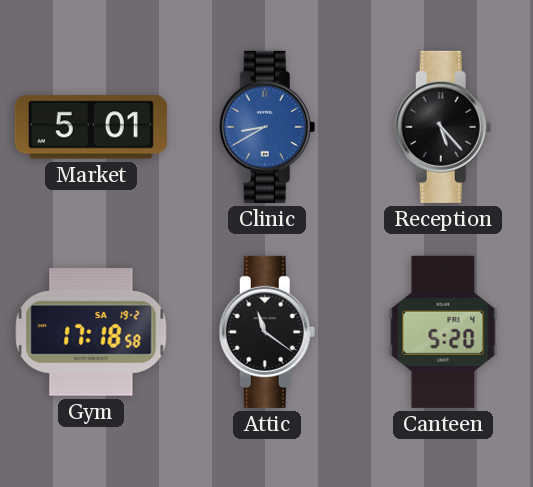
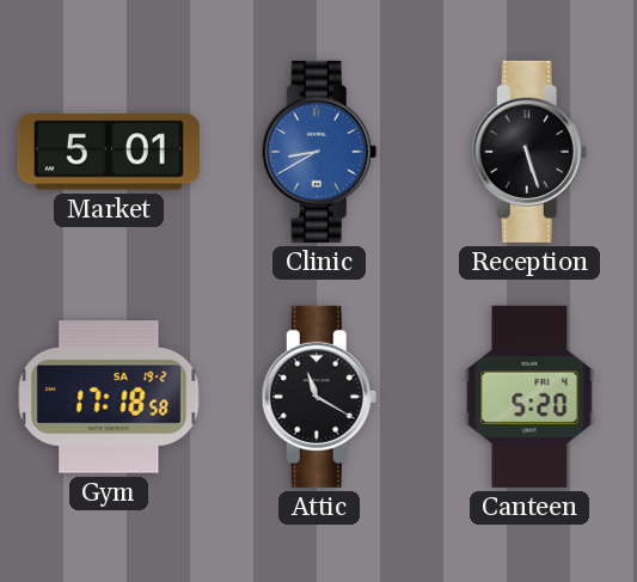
Reception: 5:23 -> 5:27 (529, 152)
Attic: 11:21 -> 11:20 (319, 397)
